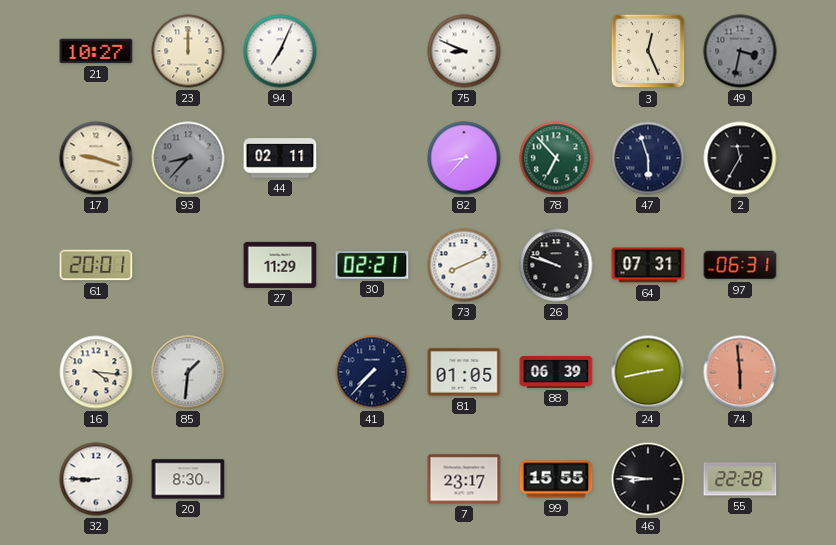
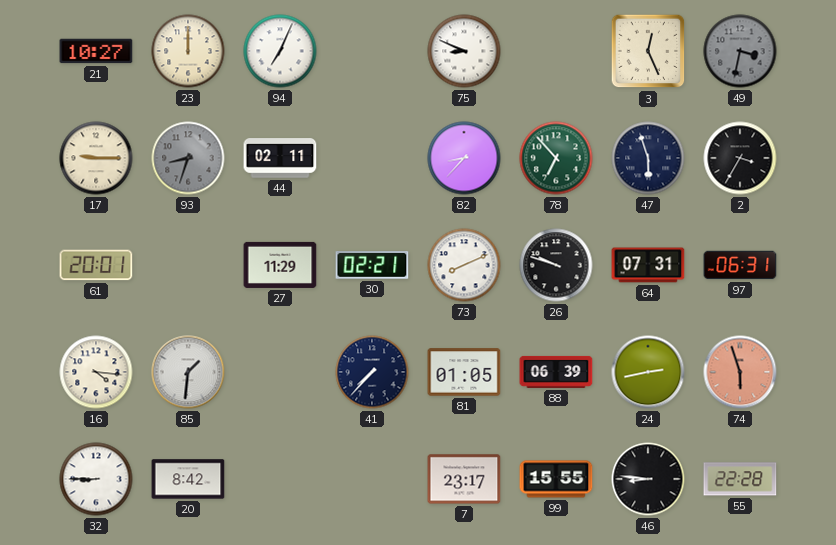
17: 9:18 -> 9:15 (96, 158)
93: 8:37 -> 8:33 (188, 158)
2: 11:35 -> 3:35 (740, 158)
74: 5:59 -> 5:57 (740, 372)
20: 8:30 -> 8:42 (188, 479)
